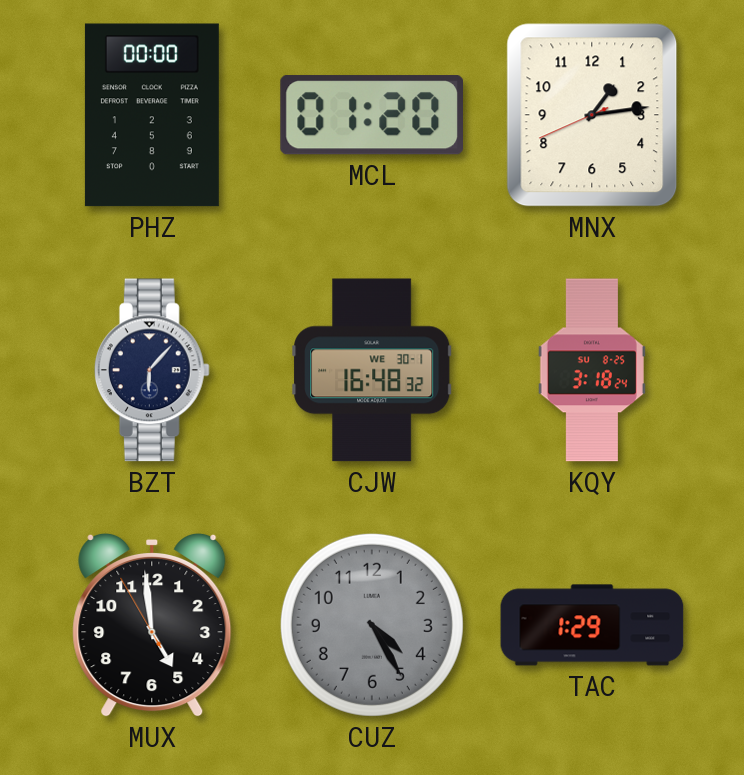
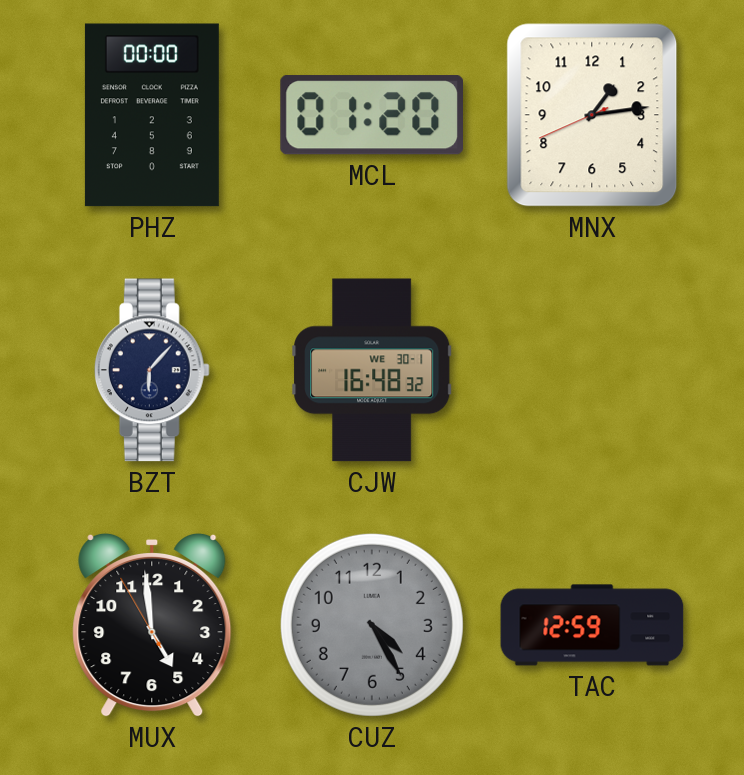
KQY: 3:18 -> none (592, 370)
TAC: 1:29 -> 12:59 (592, 625)
